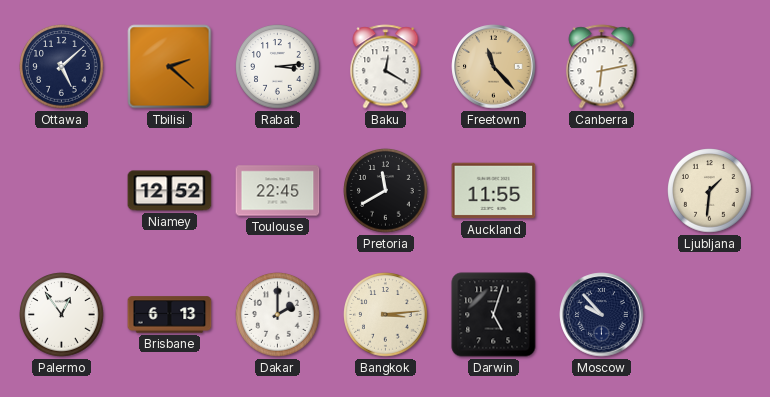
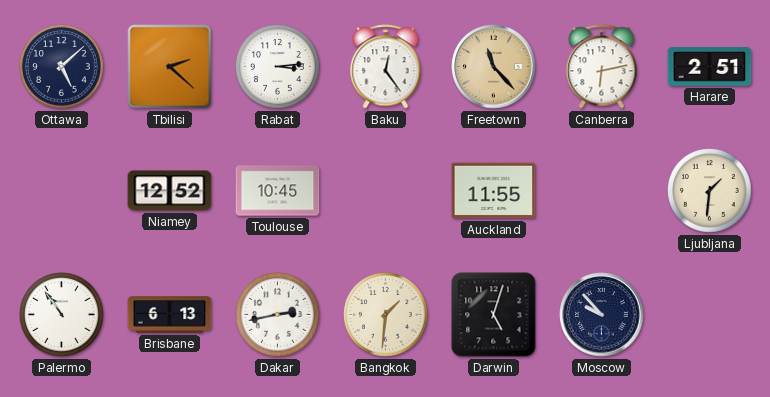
Baku: 12:20 -> 12:24 (386, 67)
Harare: none -> 2:51 (710, 67)
Toulouse: 22:45 -> 10:45 (278, 191)
Pretoria: 11:40 -> none (386, 191)
Palermo: 12:54 -> 10:54 (62, 315)
Dakar: 2:00 -> 2:43 (278, 315)
Bangkok: 3:14 -> 1:31 (386, 315)
